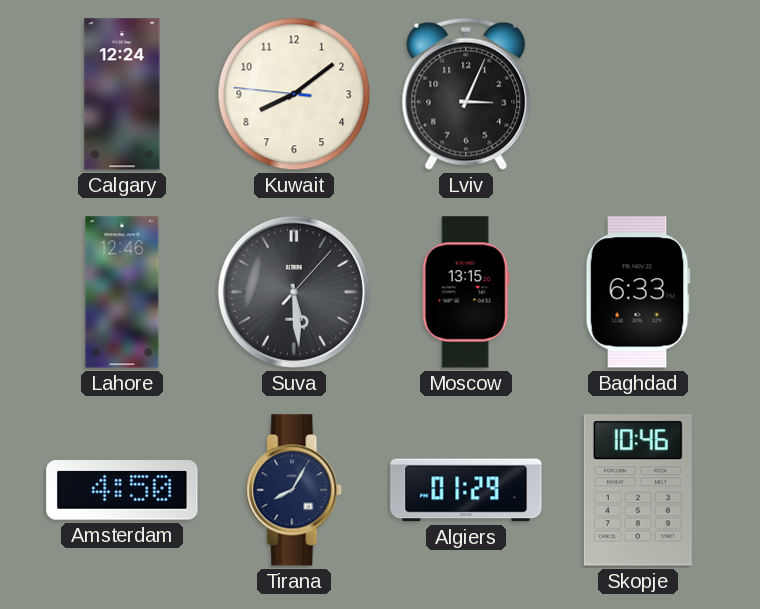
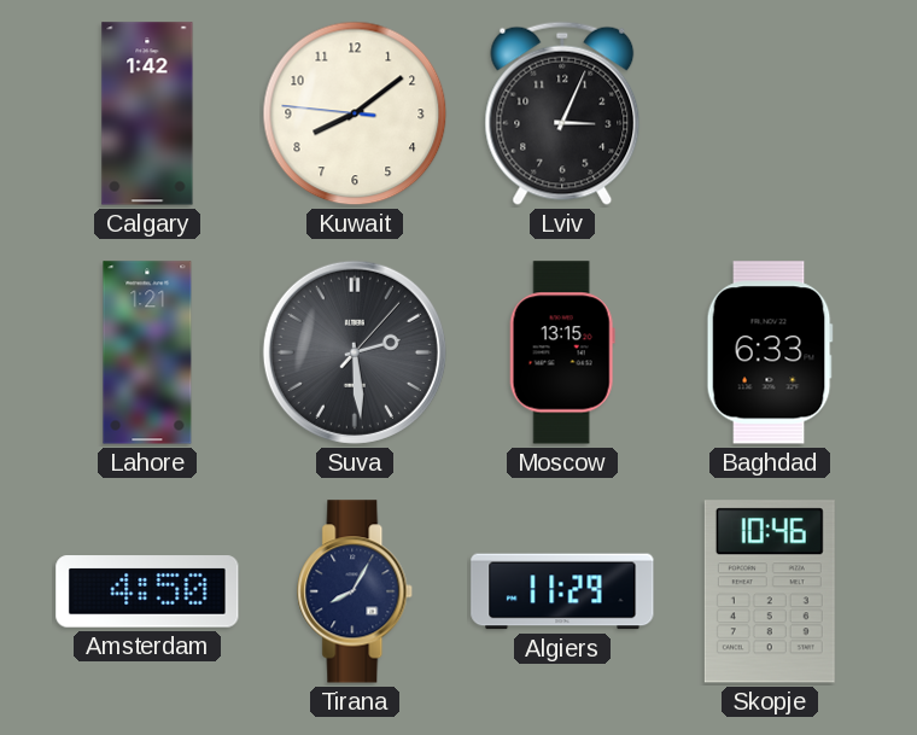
Calgary: 12:24 -> 1:42 (147, 113)
Lahore: 12:46 -> 1:21 (147, 352)
Suva: 5:29 -> 2:29 (355, 352)
Algiers: 01:29 -> 11:29 (562, 591)
